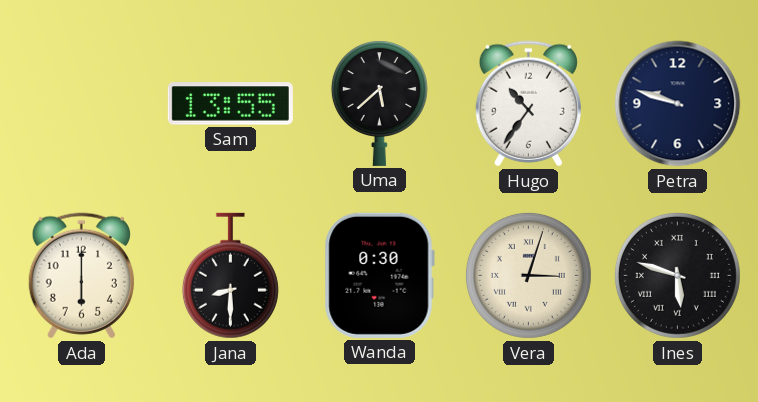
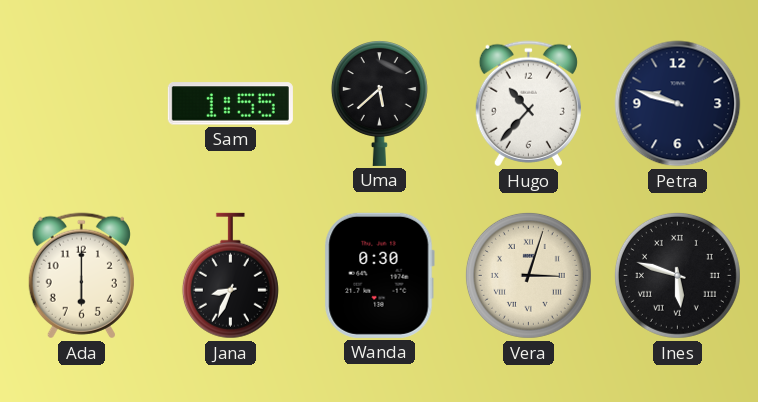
Sam: 13:55 -> 1:55 (230, 104)
Hugo: 10:36 -> 10:37 (528, 104)
Jana: 8:30 -> 8:34 (230, 276)
